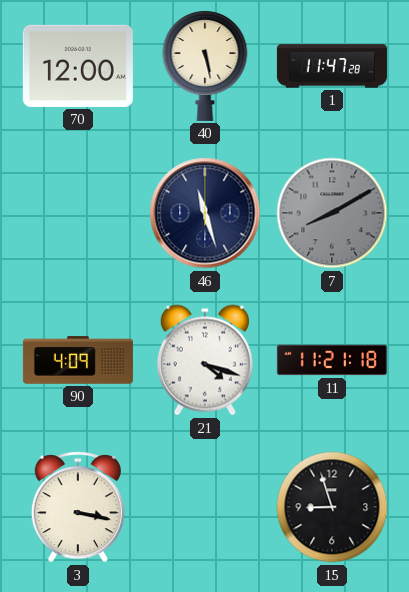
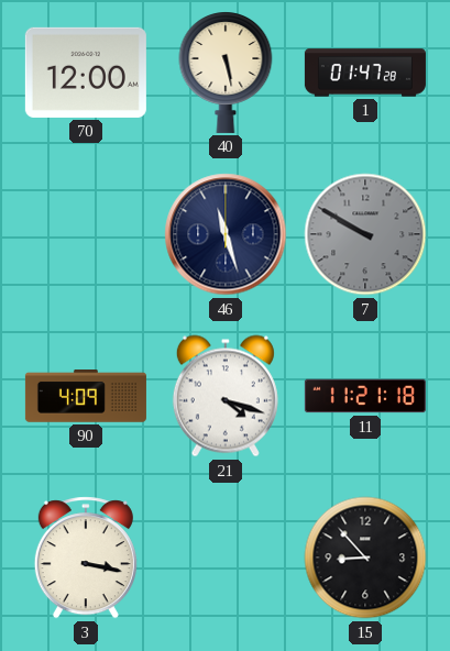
1: 11:47 -> 01:47 (365, 73)
7: 8:10 -> 9:50 (365, 234)
15: 8:57 -> 8:53 (365, 558)
